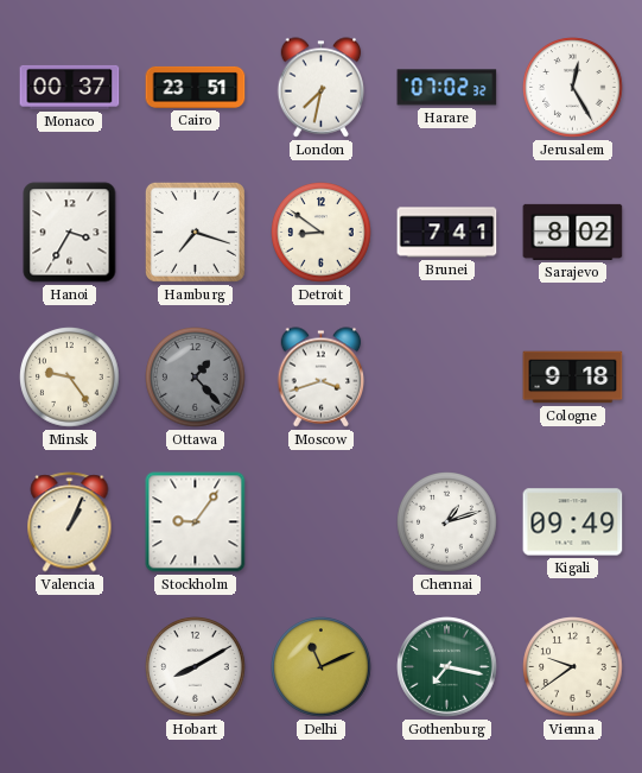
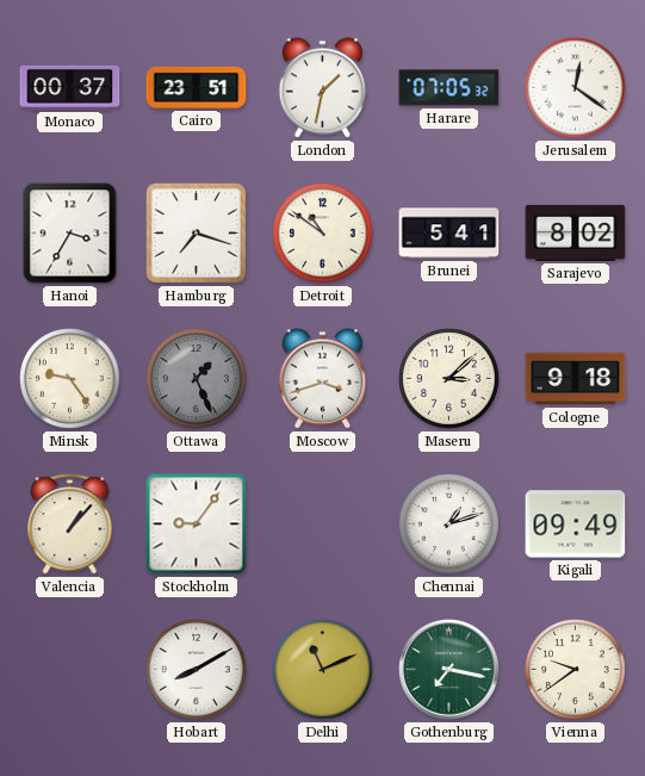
London: 7:32 -> 1:32 (323, 88)
Harare: 07:02 -> 07:05 (449, 88)
Jerusalem: 12:25 -> 12:21 (576, 88)
Detroit: 8:51 -> 10:51 (323, 234)
Brunei: 7:41 -> 5:41 (449, 234)
Ottawa: 1:23 -> 1:26 (197, 379)
Maseru: none -> 3:08 (449, 379)
Valencia: 1:04 -> 1:07 (70, 524)
